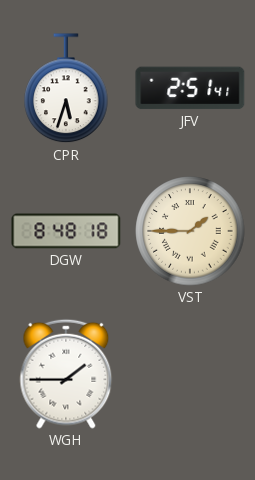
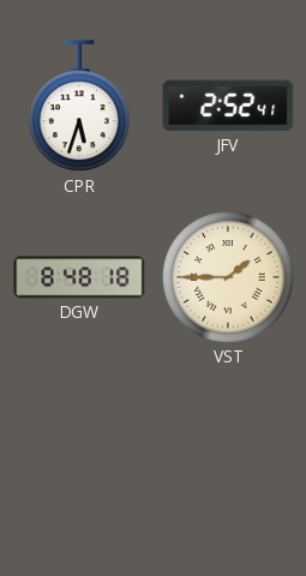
JFV: 2:51 -> 2:52 (228, 106)
WGH: 1:45 -> none (66, 374)
